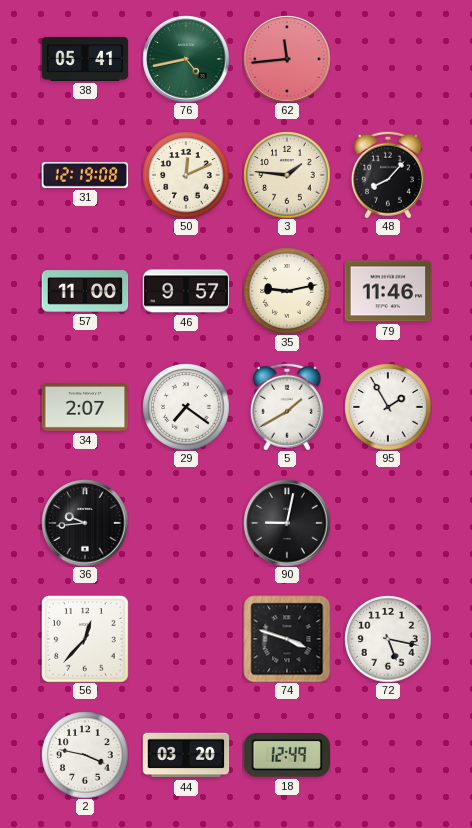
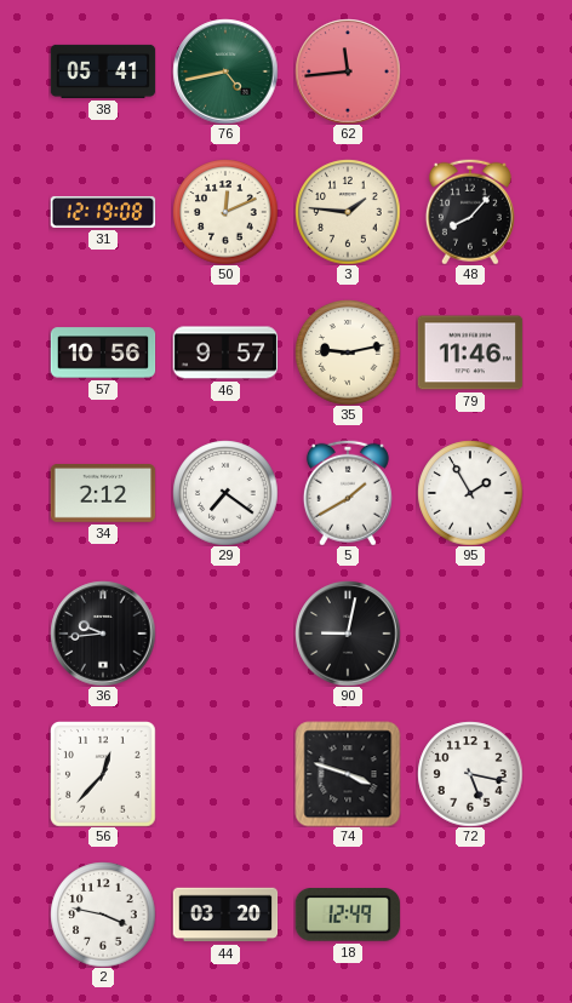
57: 11:00 -> 10:56 (103, 353)
34: 2:07 -> 2:12 (103, 494)
